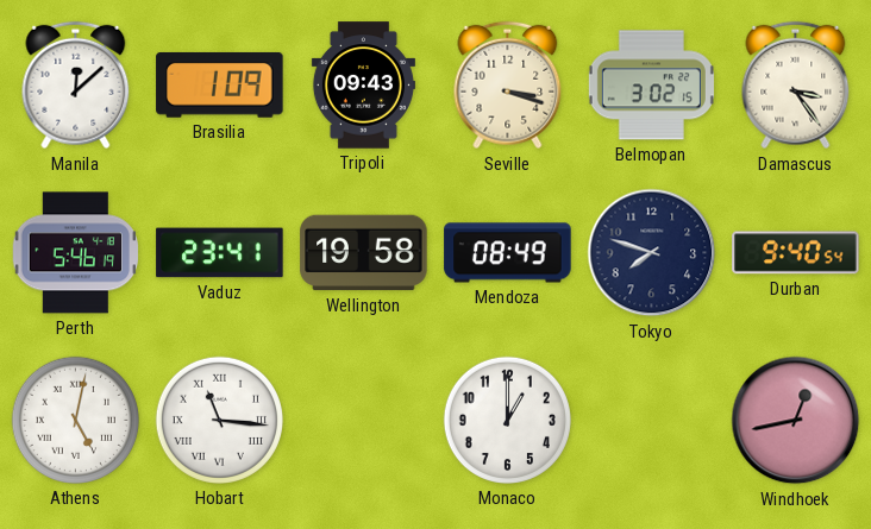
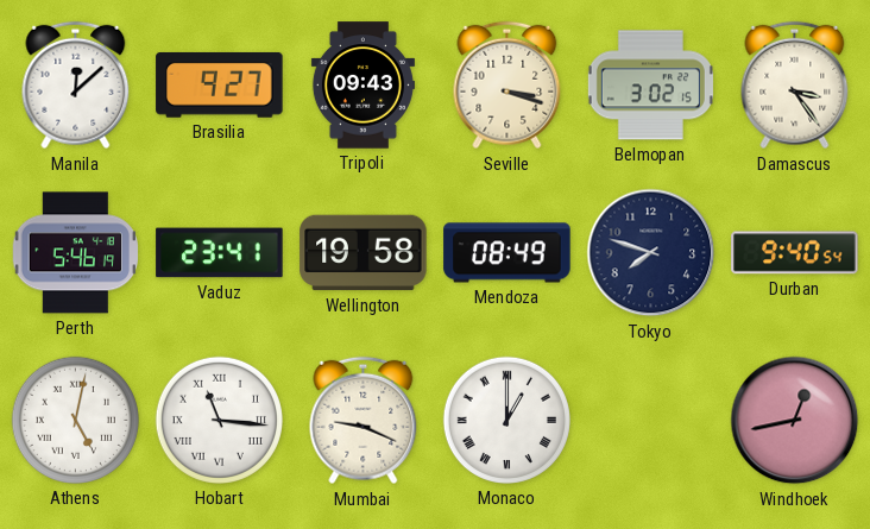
Brasilia: 1:09 -> 9:27 (220, 84)
Mumbai: none -> 9:19 (364, 421)
Monaco numerals: Arabic -> Roman (506, 420)
